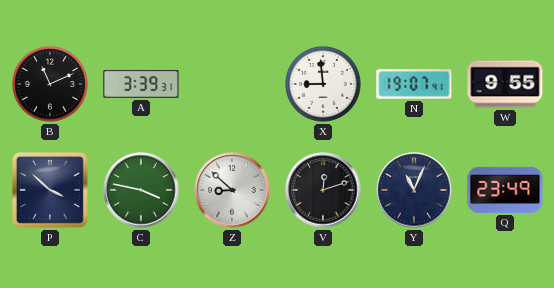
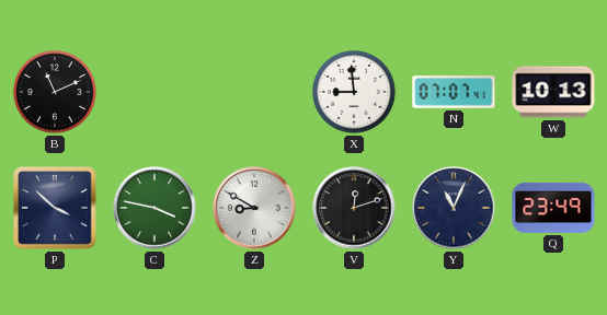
A: 3:39 -> none (141, 84)
N: 19:07 -> 07:07 (454, 92)
W: 9:55 -> 10:13 (553, 92)
Z: 8:52 -> 8:50 (254, 208)
